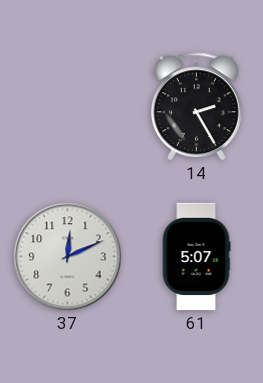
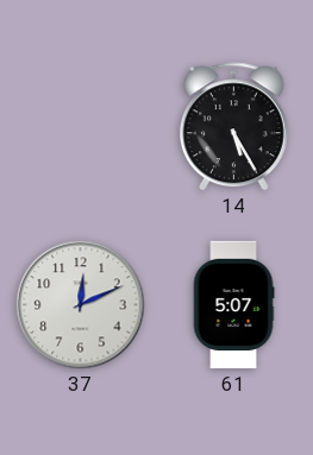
14: 2:25 -> 5:25 (233, 127)
